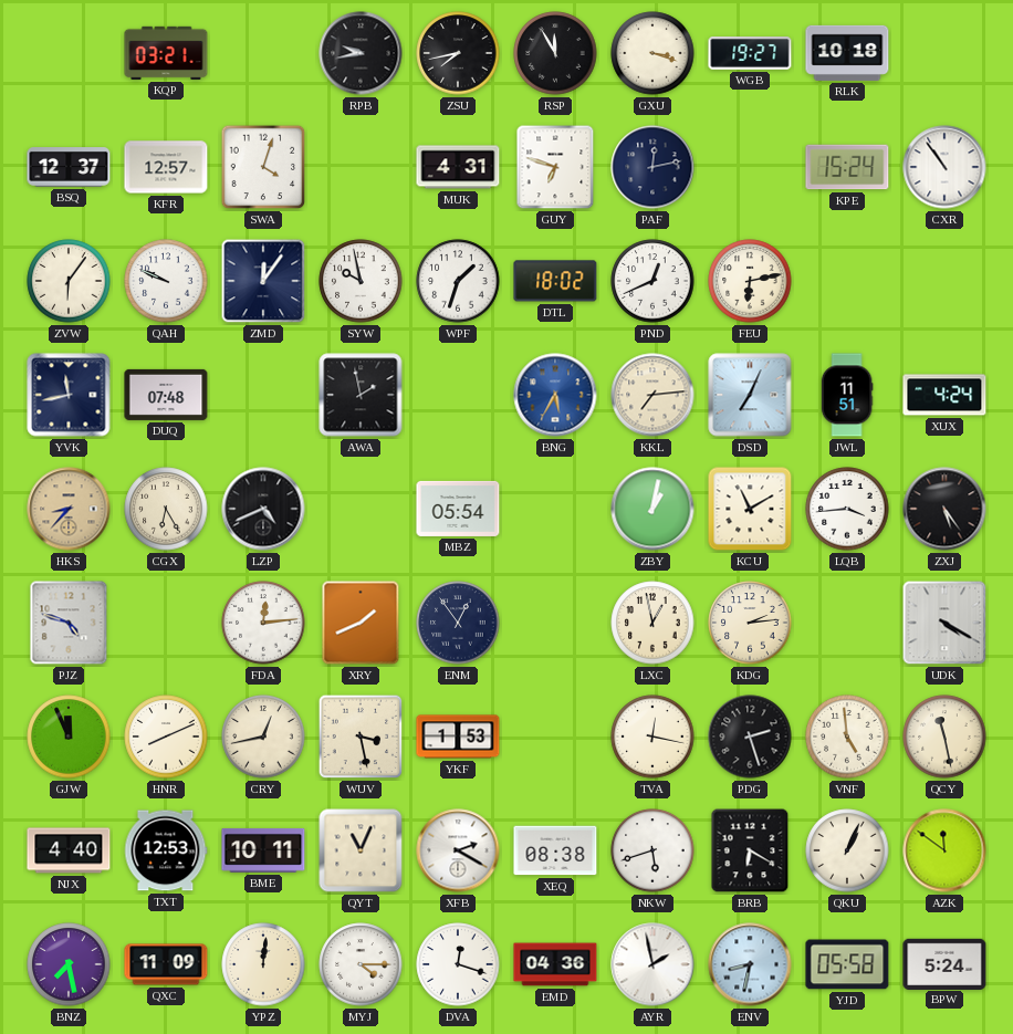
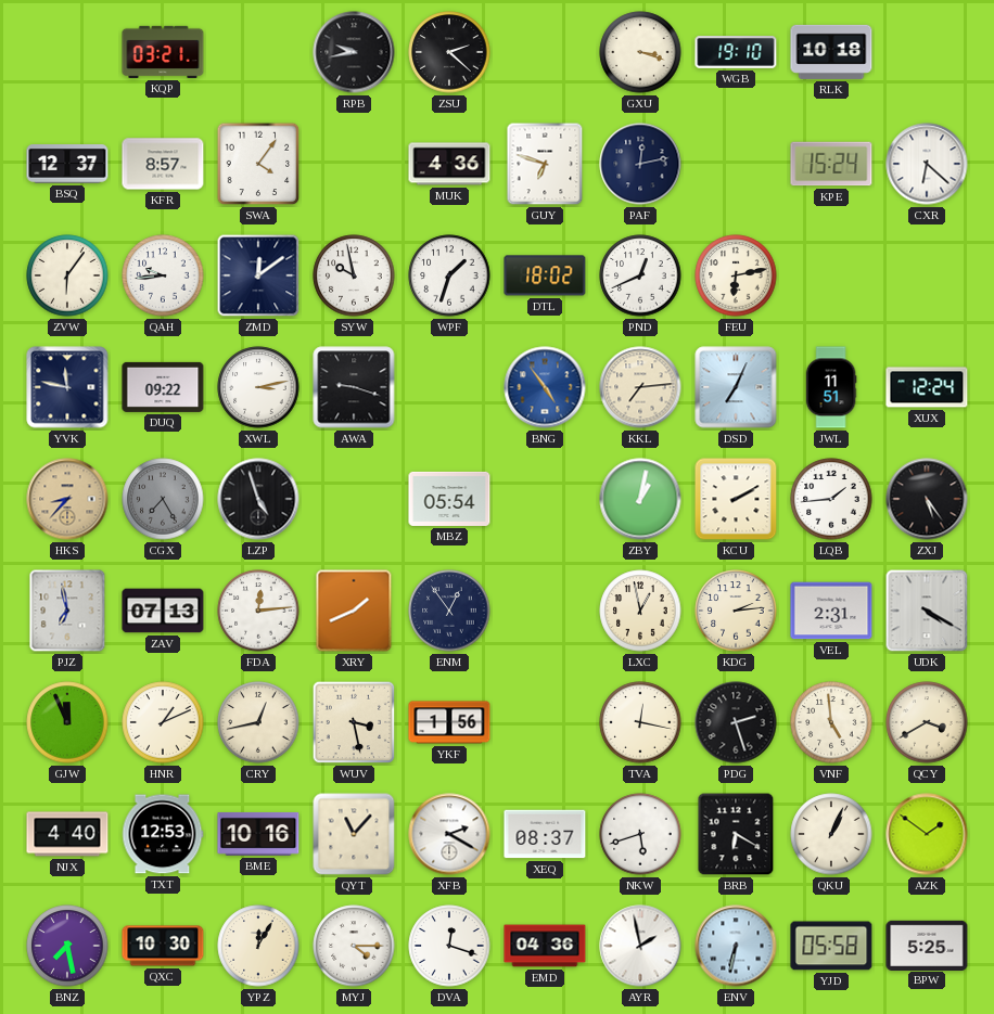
ZSU: 7:43 -> 2:22 (449, 52)
RSP: 11:55 -> none (555, 53)
WGB: 19:27 -> 19:10 (736, 52)
KFR: 12:57 -> 8:57 (163, 164)
SWA: 4:03 -> 4:06 (258, 164)
MUK: 4:31 -> 4:36 (449, 164)
CXR: 10:54 -> 6:22 (927, 164)
QAH: 9:49 -> 9:44 (163, 275)
ZMD: 12:06 -> 12:09 (258, 275)
YVK: 11:43 -> 11:47 (67, 387)
DUQ: 07:48 -> 09:22 (163, 387)
XWL: none -> 3:13 (258, 387)
AWA: 1:58 -> 9:18 (354, 387)
BNG: 5:35 -> 4:54 (545, 387)
XUX: 4:24 -> 12:24 (927, 387)
CGX: 6:25 -> 7:25 (163, 499)
CGX dial: cream -> grey (163, 499)
LZP: 4:41 -> 4:57 (258, 499)
KCU: 11:10 -> 2:10 (736, 499)
LQB: 3:44 -> 1:44 (831, 499)
PJZ: 4:48 -> 6:58 (67, 611)
ZAV: none -> 07:13 (163, 611)
VEL: none -> 2:31 (831, 611)
HNR: 8:11 -> 1:11 (163, 722)
YKF: 1:53 -> 1:56 (449, 722)
QCY: 11:28 -> 3:40 (927, 722)
BME: 10:11 -> 10:16 (258, 834)
QYT: 11:04 -> 11:07 (354, 834)
XEQ: 08:38 -> 08:37 (545, 834)
AZK: 11:51 -> 1:51 (927, 834)
QXC: 11:09 -> 10:30 (163, 946)
YPZ: 12:01 -> 12:05 (258, 946)
ENV: 8:32 -> 6:32 (736, 946)
BPW: 5:24 -> 5:25 (927, 945)
